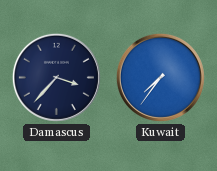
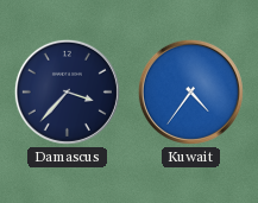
Kuwait: 7:36 -> 4:36 (190, 91)
